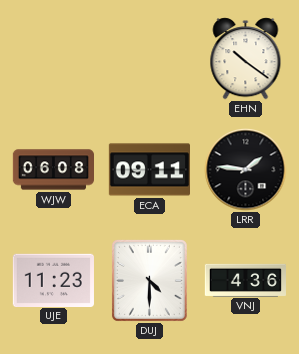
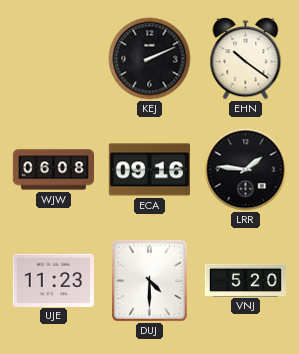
KEJ: none -> 2:11 (150, 59)
ECA: 09:11 -> 09:16 (149, 170)
VNJ: 4:36 -> 5:20 (245, 280)
